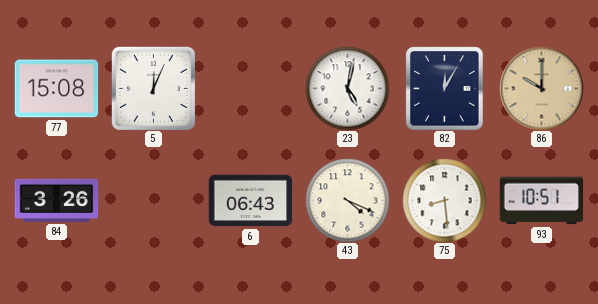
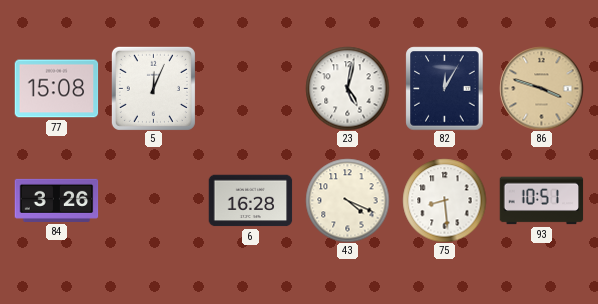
86: 10:00 -> 3:48 (541, 88)
6: 06:43 -> 16:28 (250, 201)
